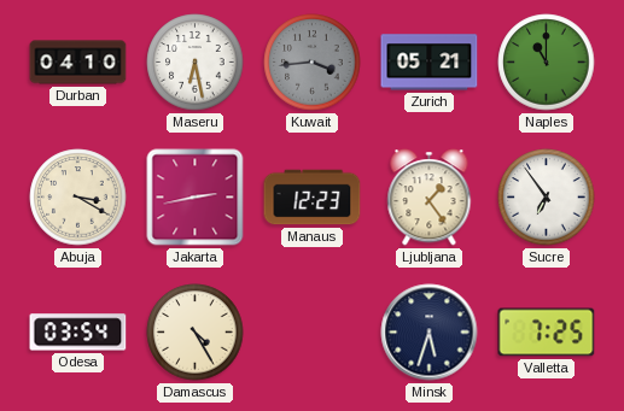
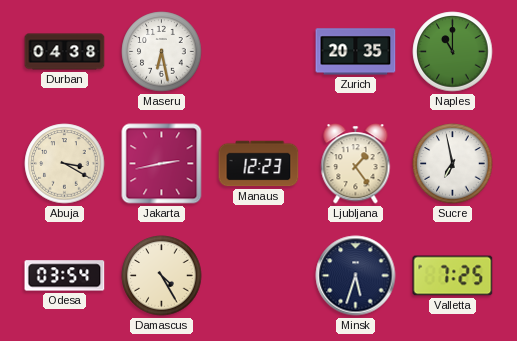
Durban: 04:10 -> 04:38 (65, 52)
Kuwait: 3:44 -> none (313, 63)
Zurich: 05:21 -> 20:35 (356, 52)
Sucre: 6:54 -> 6:58 (453, 164)
